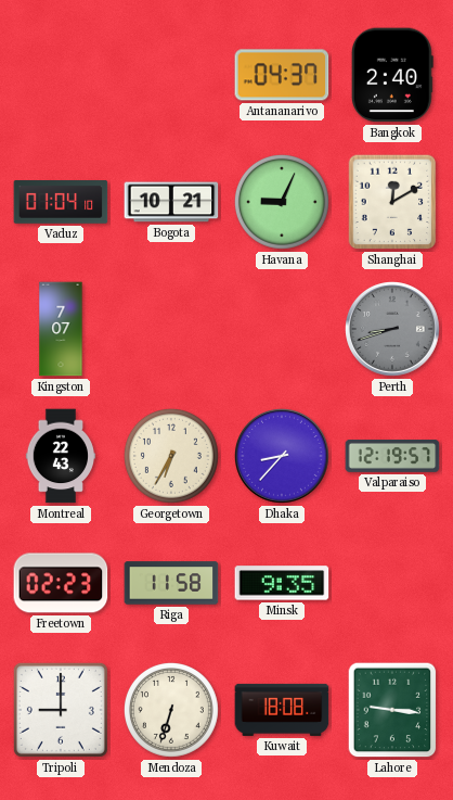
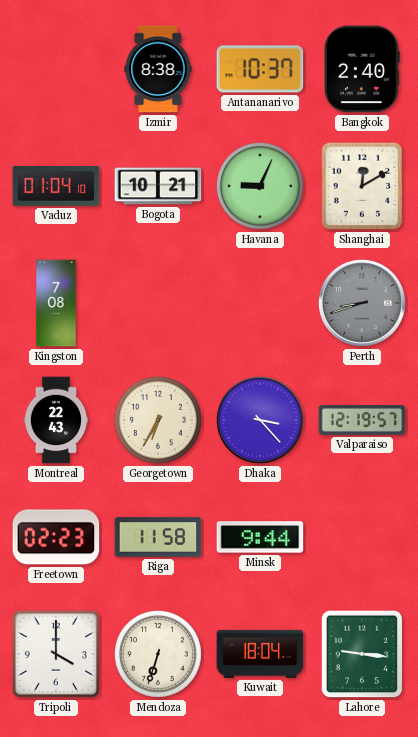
Izmir: none -> 8:38 (158, 69)
Antananarivo: 04:37 -> 10:37 (260, 69)
Kingston: 7:07 -> 7:08 (56, 303)
Dhaka: 8:37 -> 3:23 (261, 421)
Minsk: 9:35 -> 9:44 (260, 537)
Tripoli: 9:00 -> 4:00 (56, 654)
Kuwait: 18:08 -> 18:04 (260, 654)
